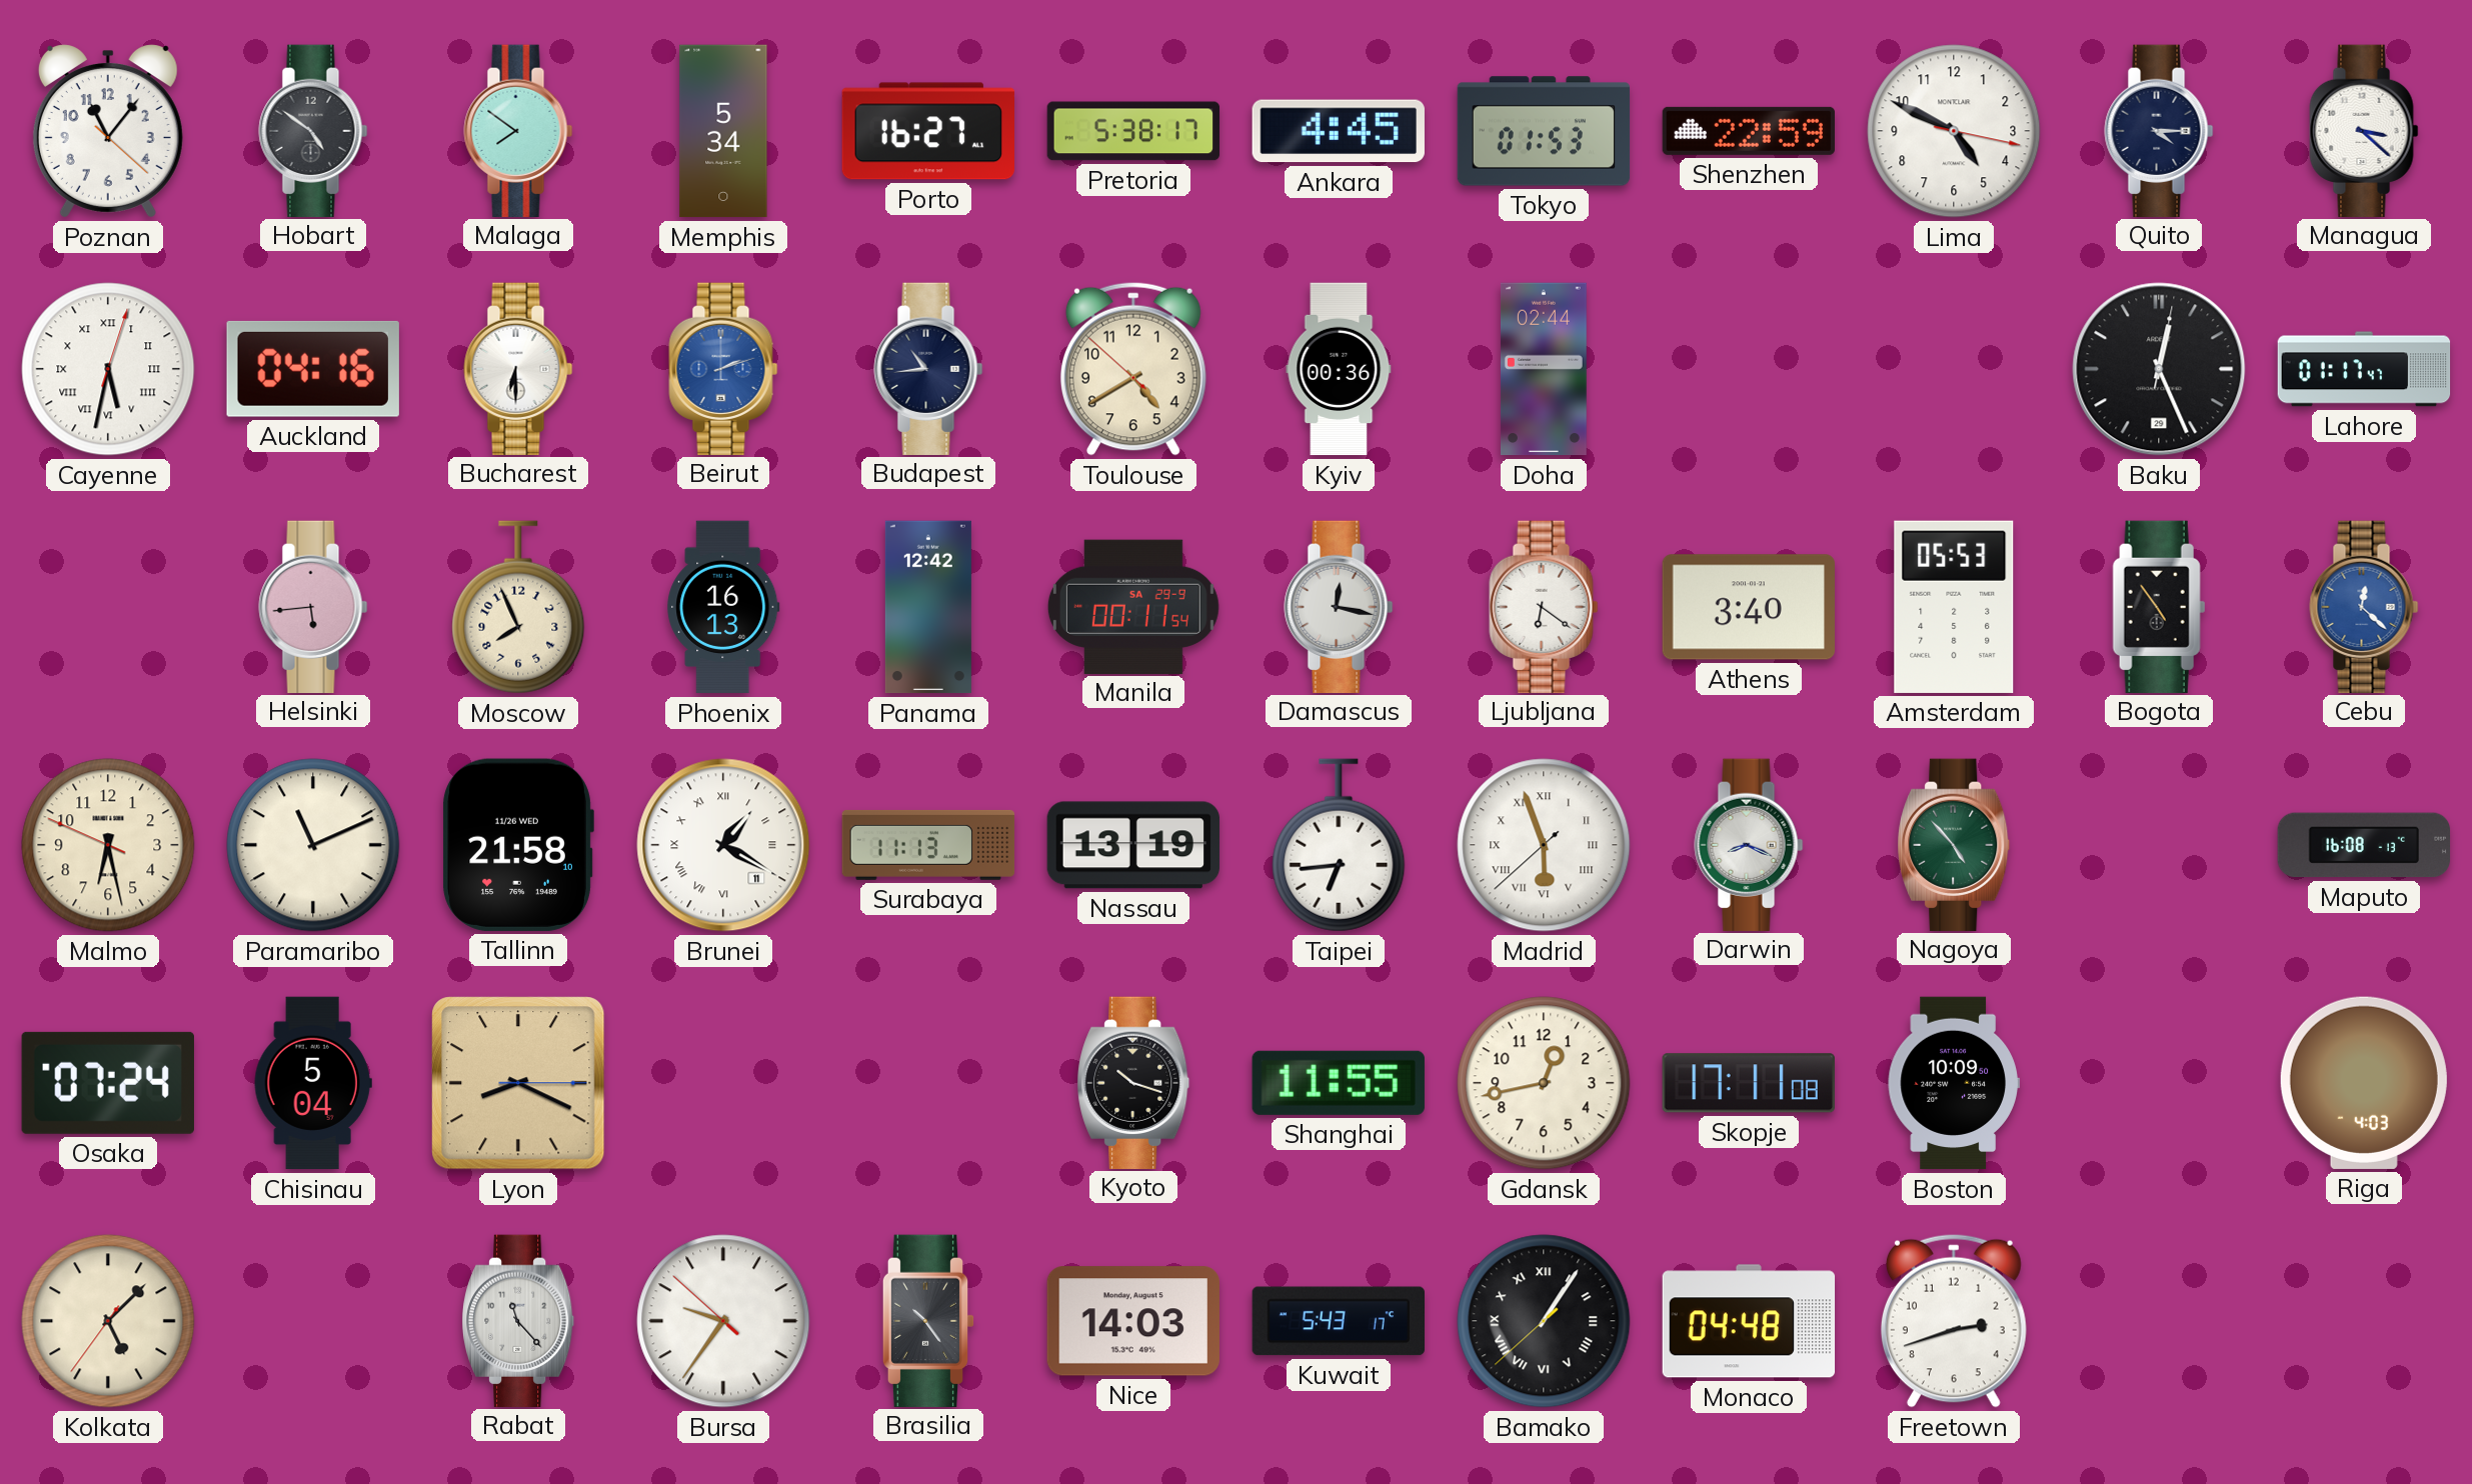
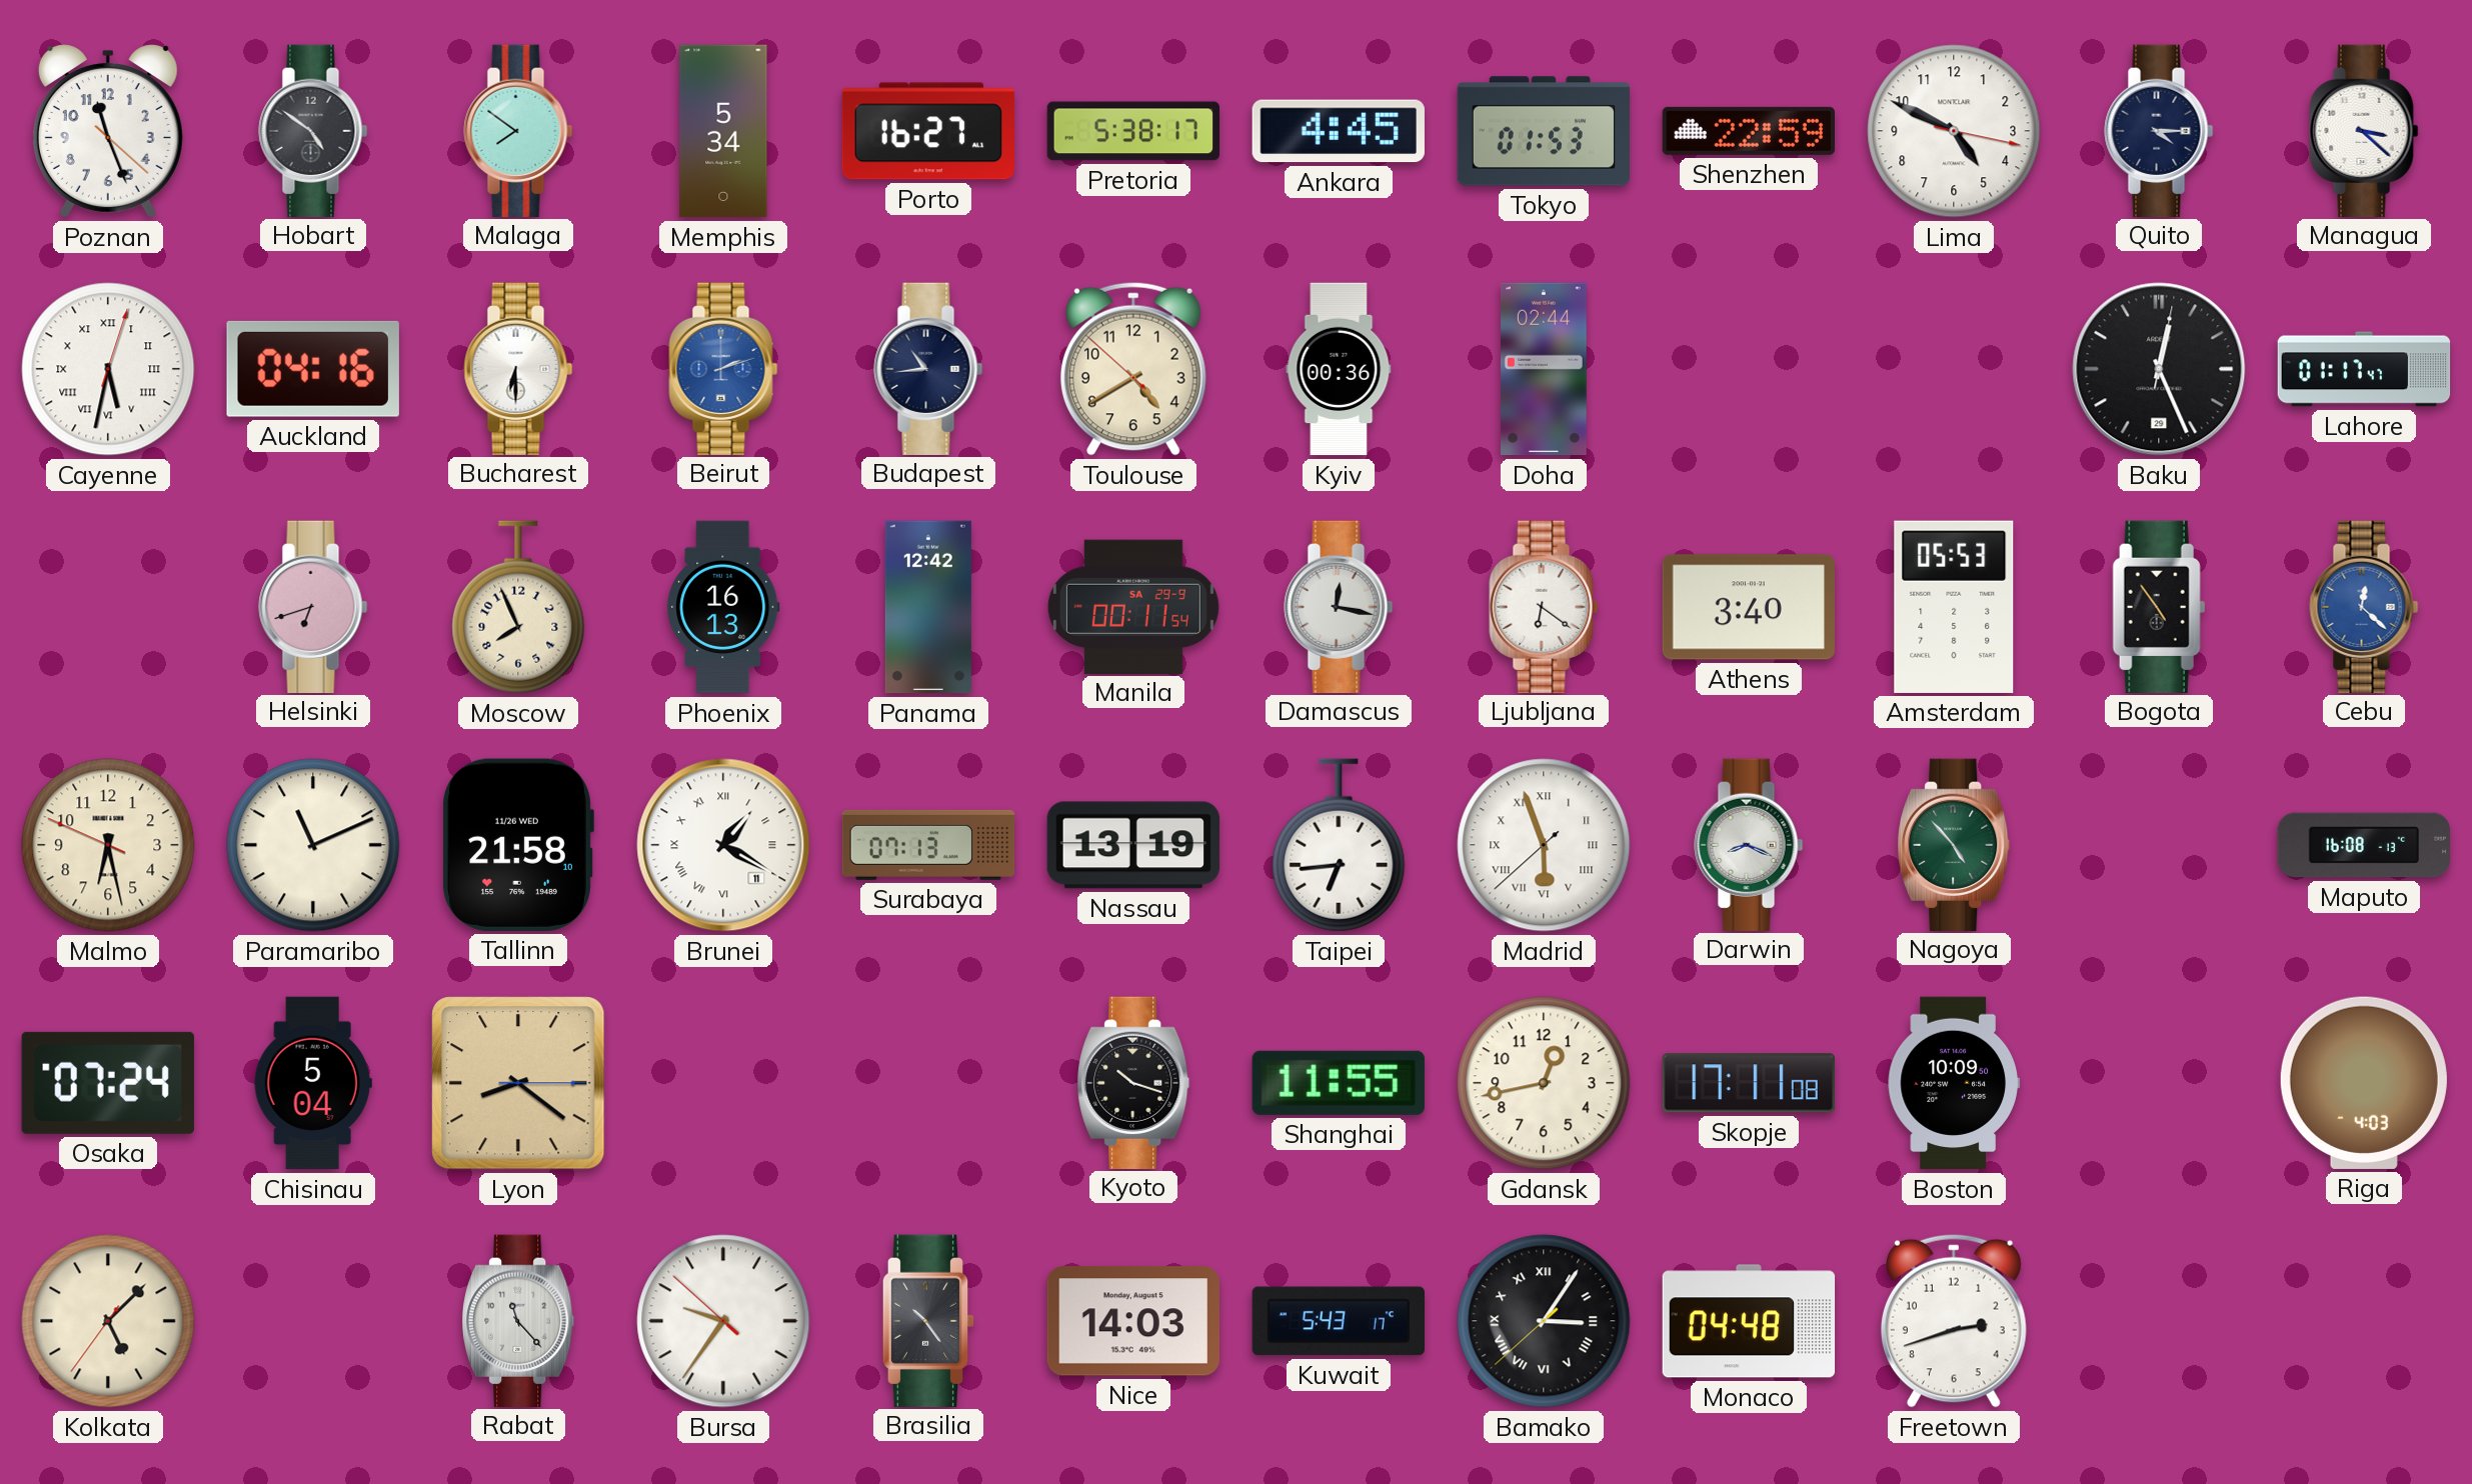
Poznan: 11:06 -> 11:26 (108, 131)
Helsinki: 5:44 -> 6:42 (313, 606)
Surabaya: 11:13 -> 07:13 (928, 845)
Lyon: 8:19 -> 8:21 (518, 1083)
Bamako: 1:05 -> 3:05 (1544, 1321)
